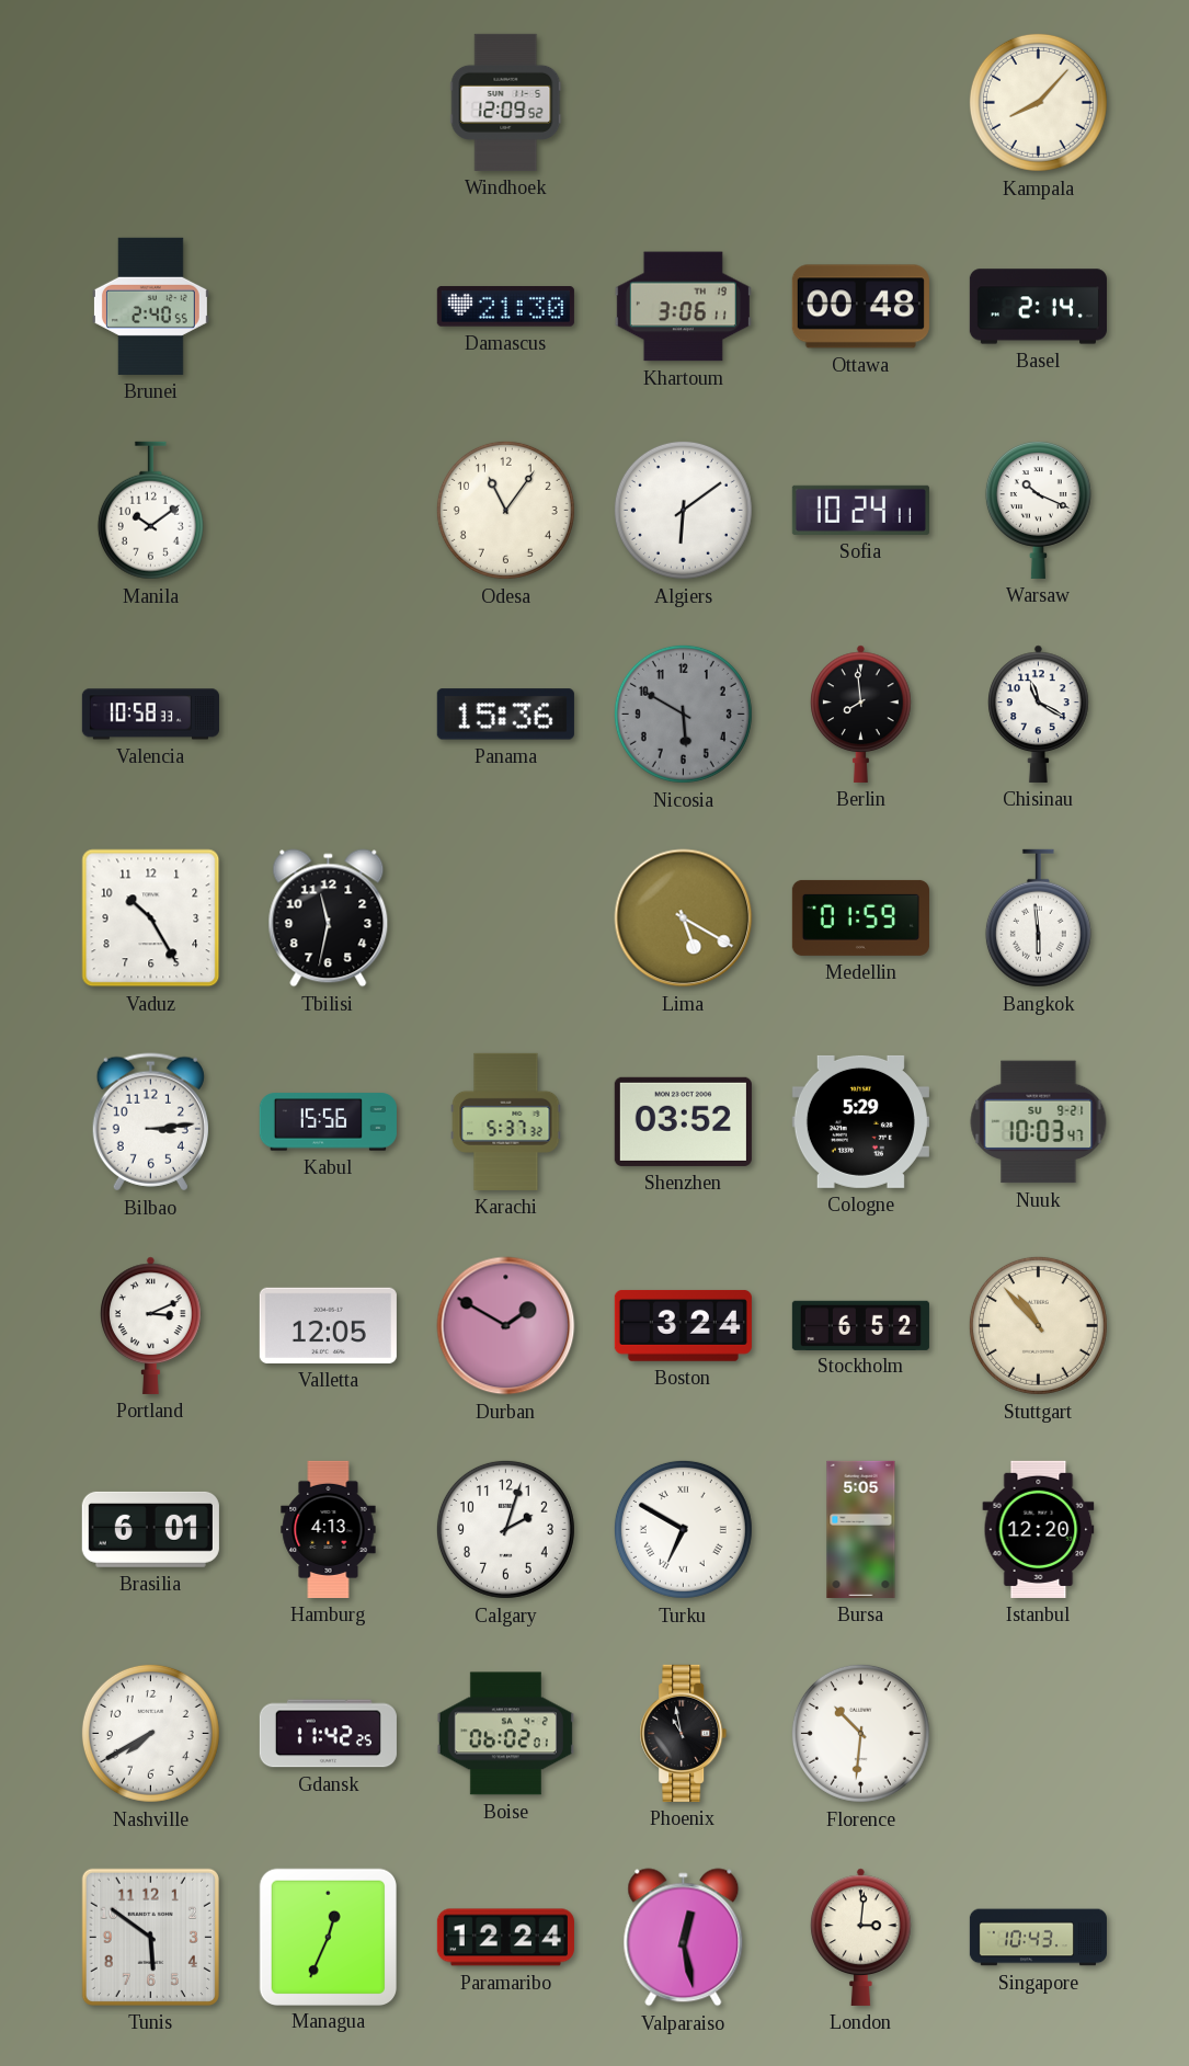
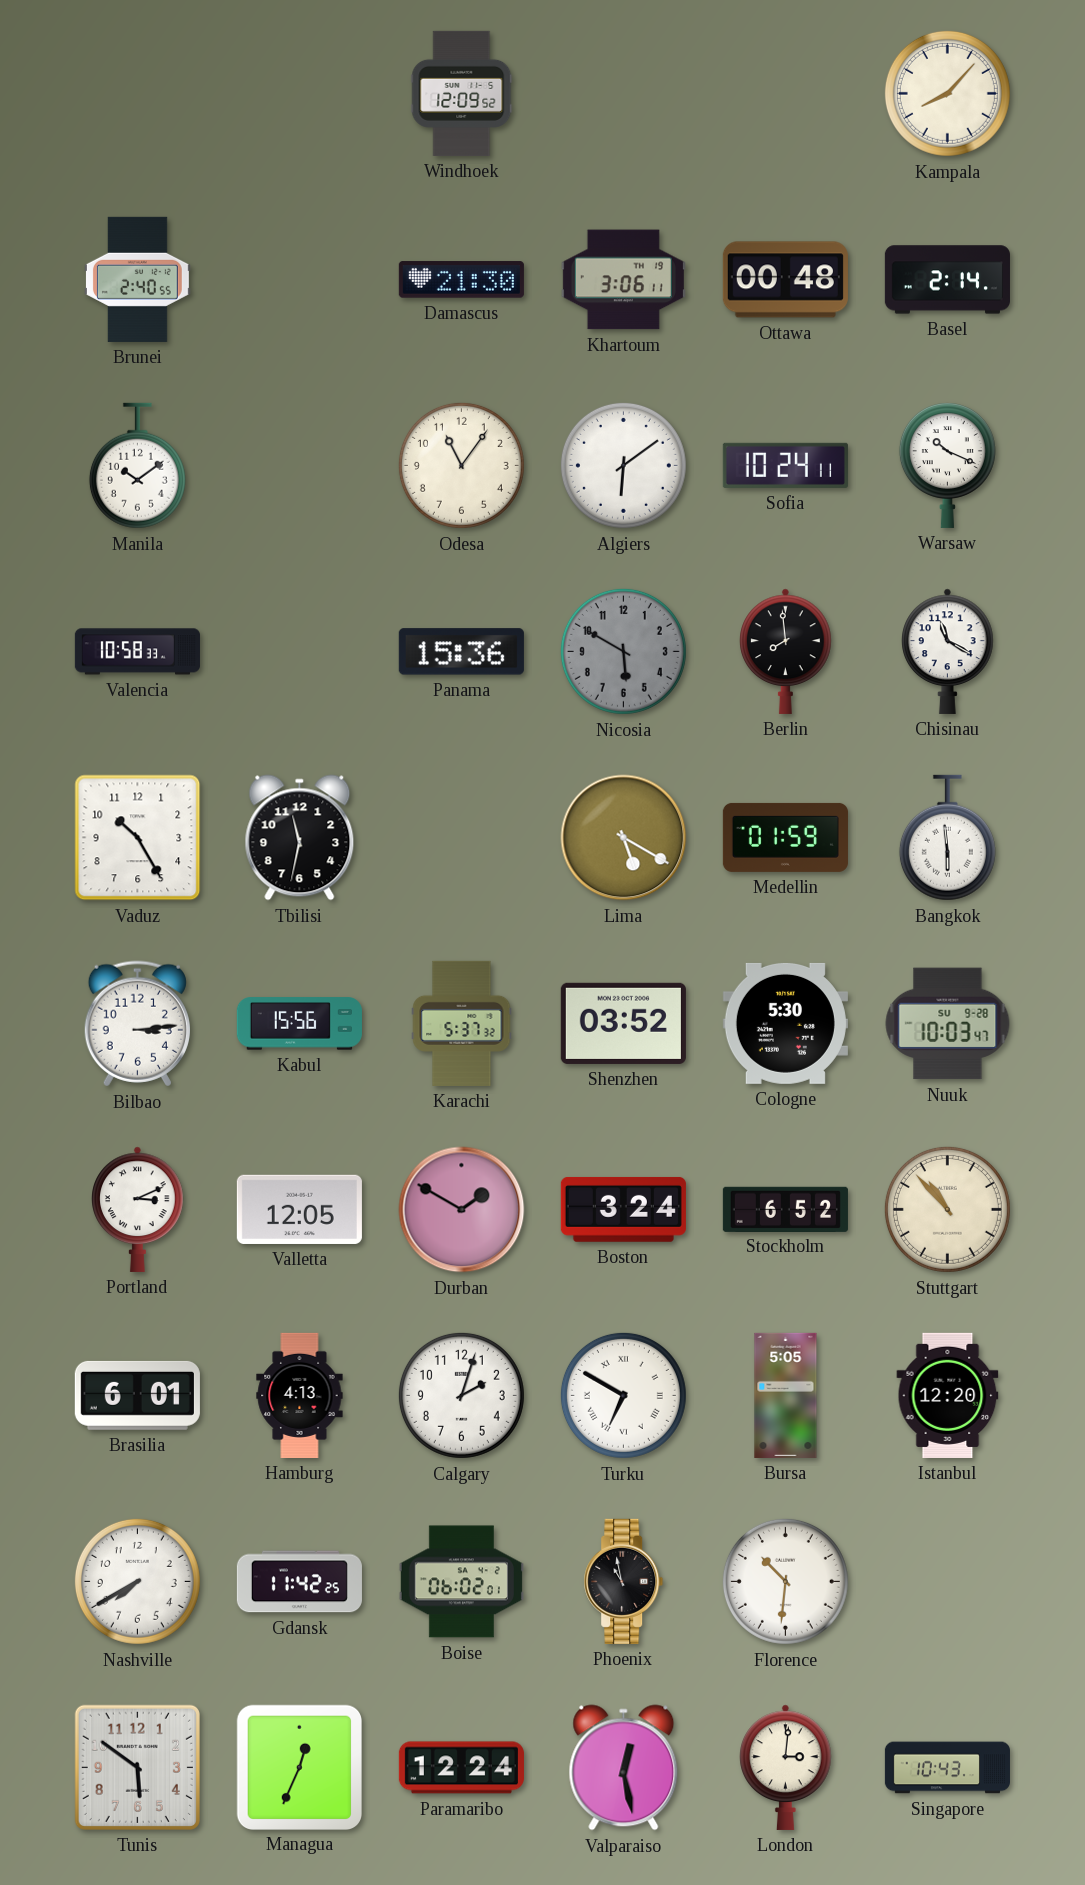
Cologne: 5:29 -> 5:30 (785, 1023)
Nuuk date: SU 9-21 -> SU 9-28 (948, 1024)
